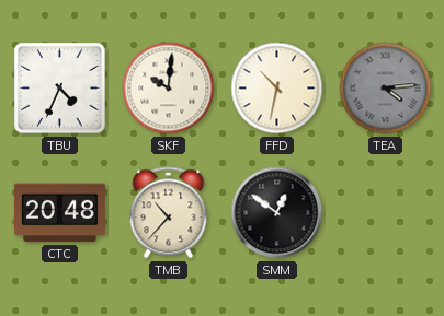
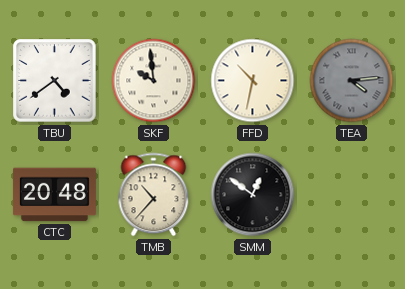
TBU: 4:34 -> 4:39 (55, 81)
SKF: 10:01 -> 9:59 (154, 81)
